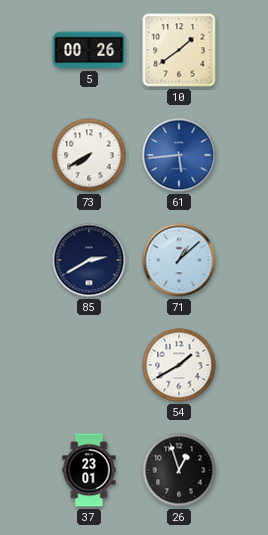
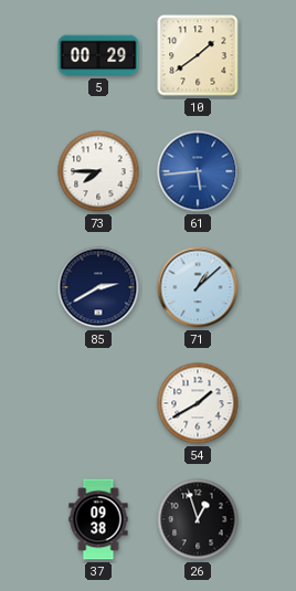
5: 00:26 -> 00:29 (98, 55)
73: 7:40 -> 7:45 (98, 171)
37: 23:01 -> 09:38 (98, 519)
